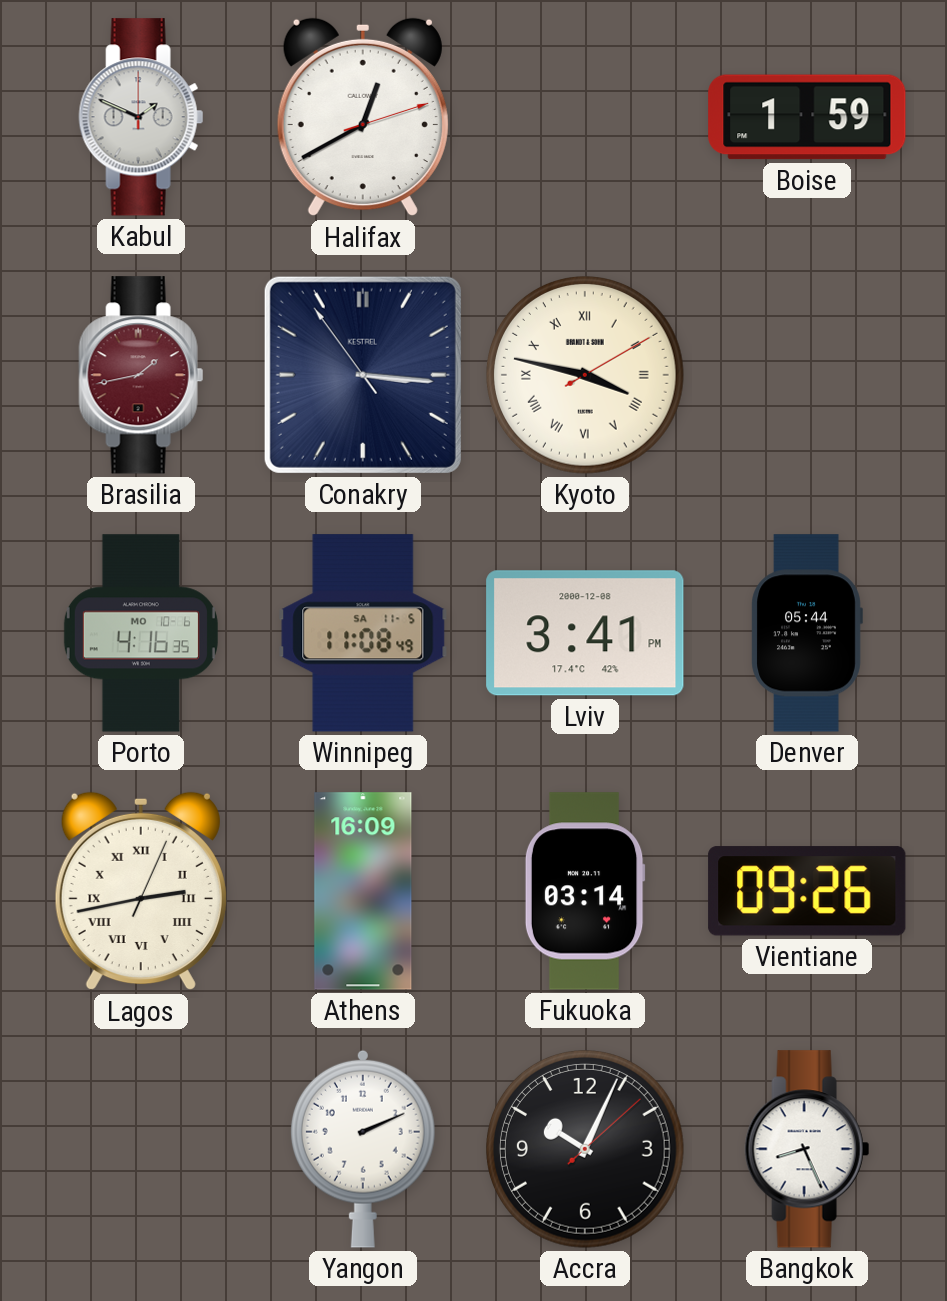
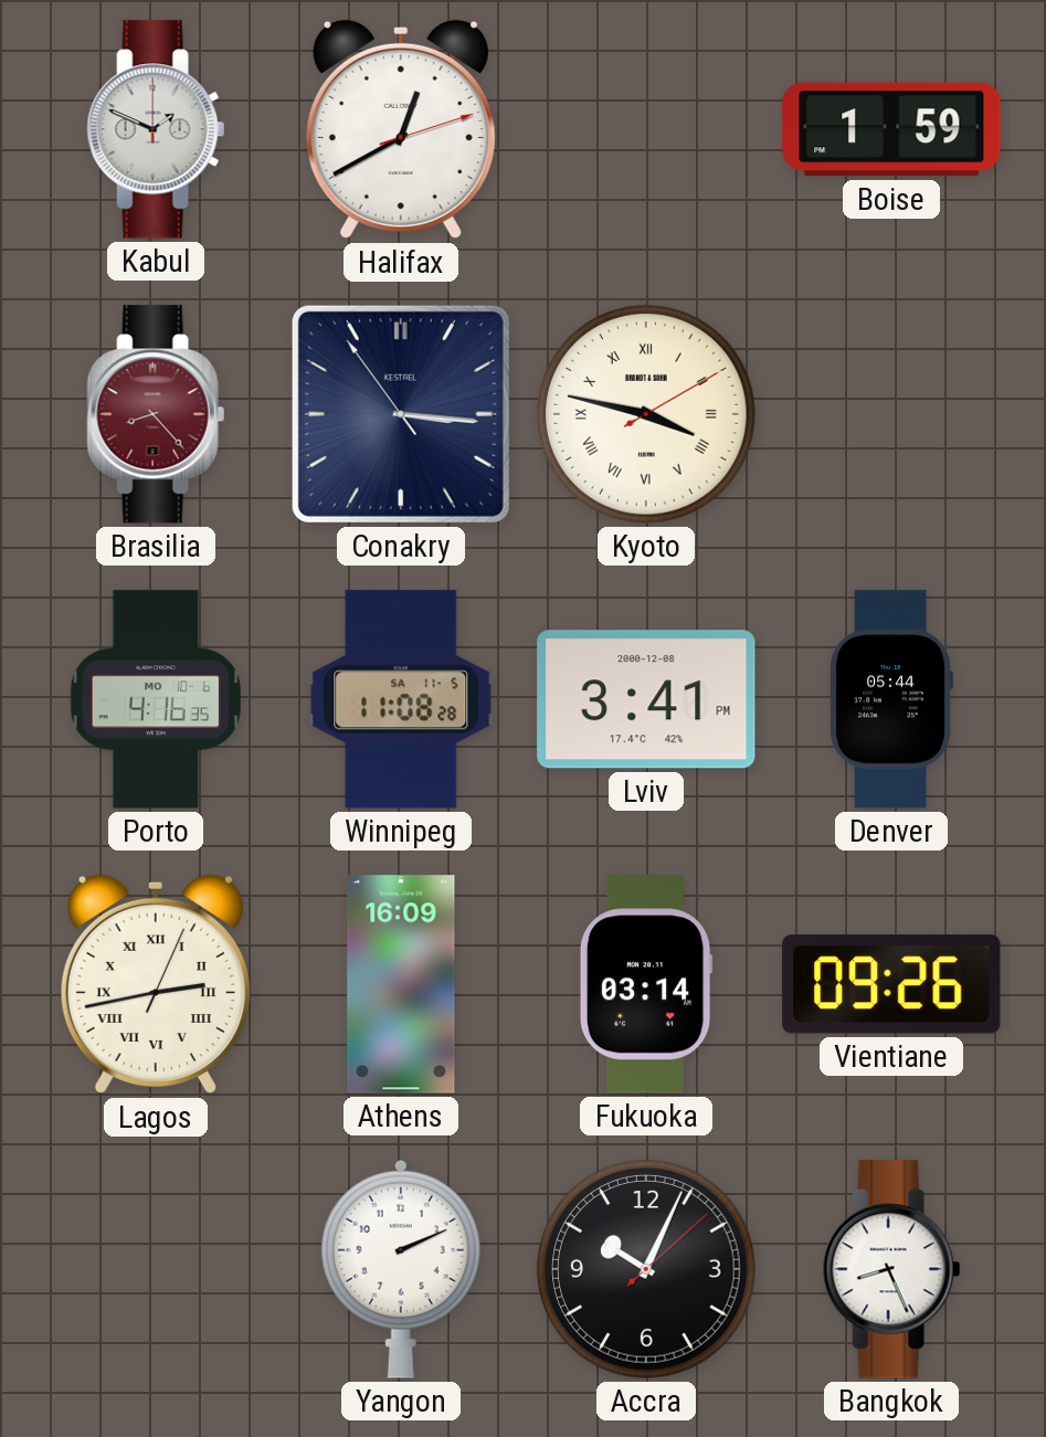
Brasilia: 1:43 -> 8:23 (156, 414)
Winnipeg: 11:08:49 -> 11:08:28 (401, 699)
